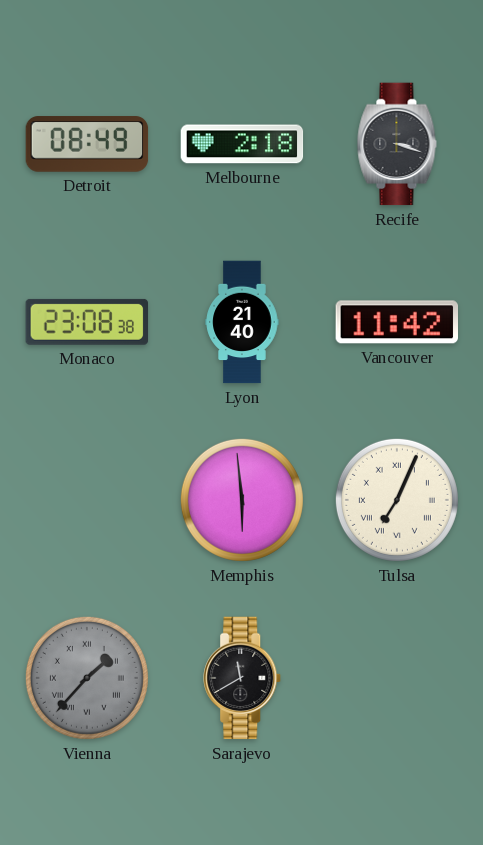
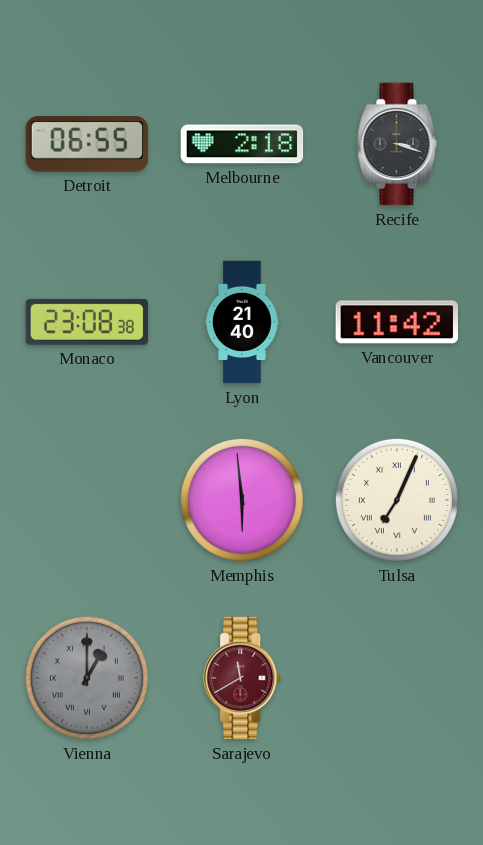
Detroit: 08:49 -> 06:55 (87, 144)
Vienna: 1:37 -> 1:00 (87, 678)
Sarajevo dial: black -> burgundy (243, 678)
